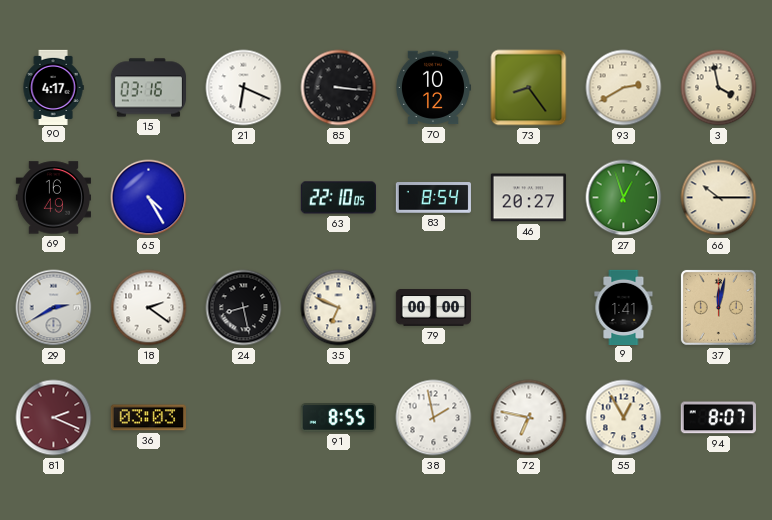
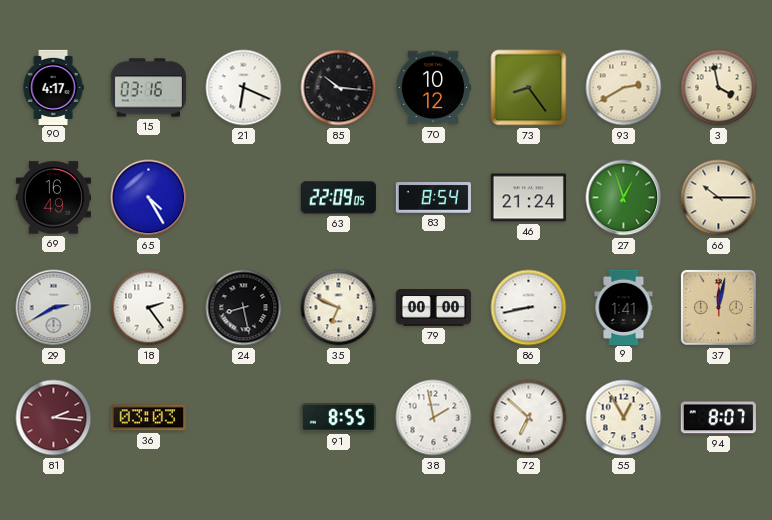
85: 3:16 -> 10:16 (339, 88)
63: 22:10 -> 22:09 (338, 198)
46: 20:27 -> 21:24 (528, 198)
18: 2:21 -> 2:24 (149, 308)
86: none -> 8:43 (529, 308)
81: 2:19 -> 2:16 (54, 418)
72: 6:47 -> 6:52 (529, 418)
